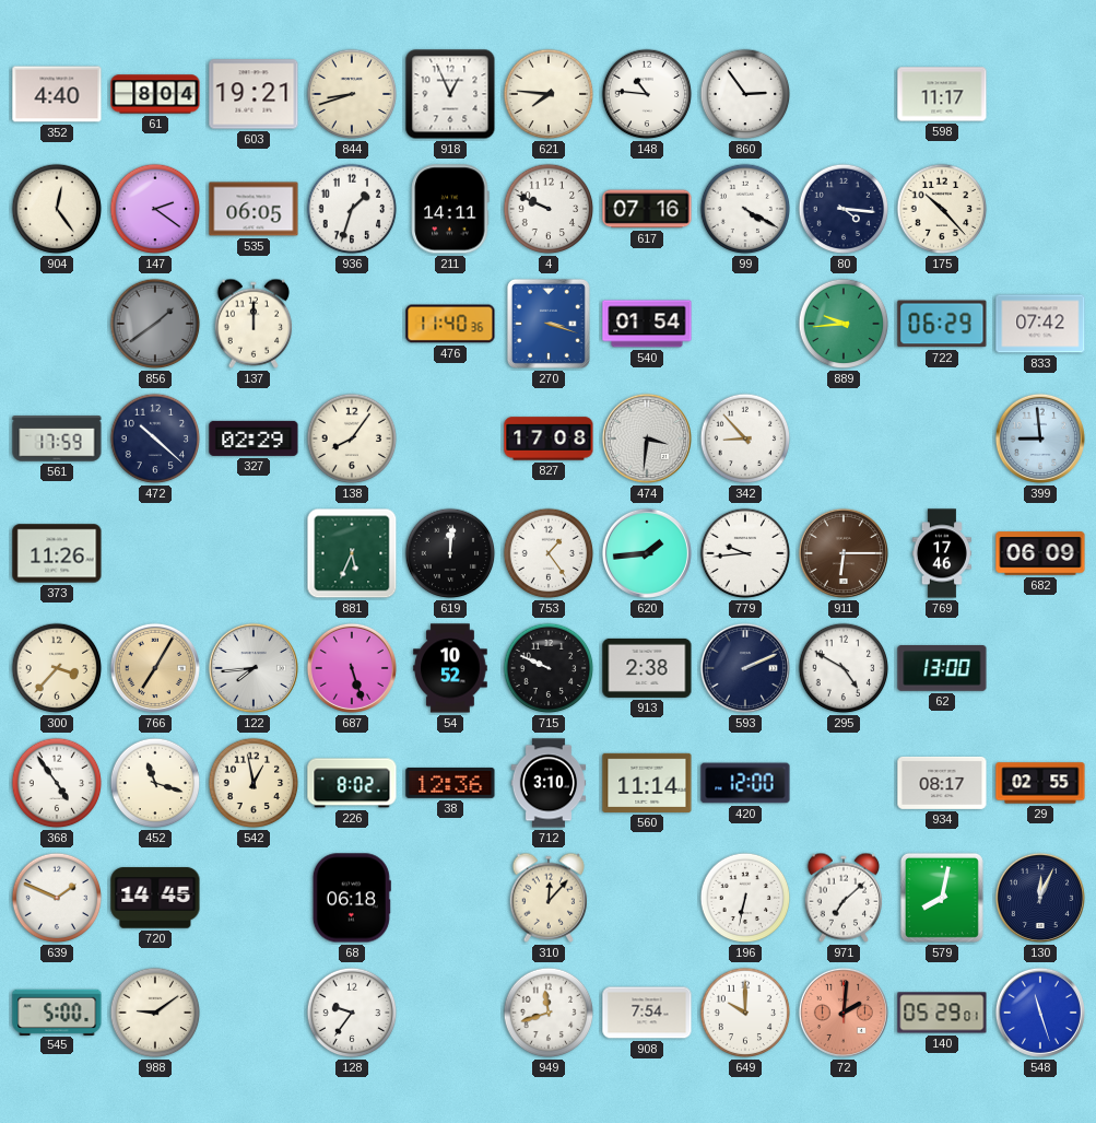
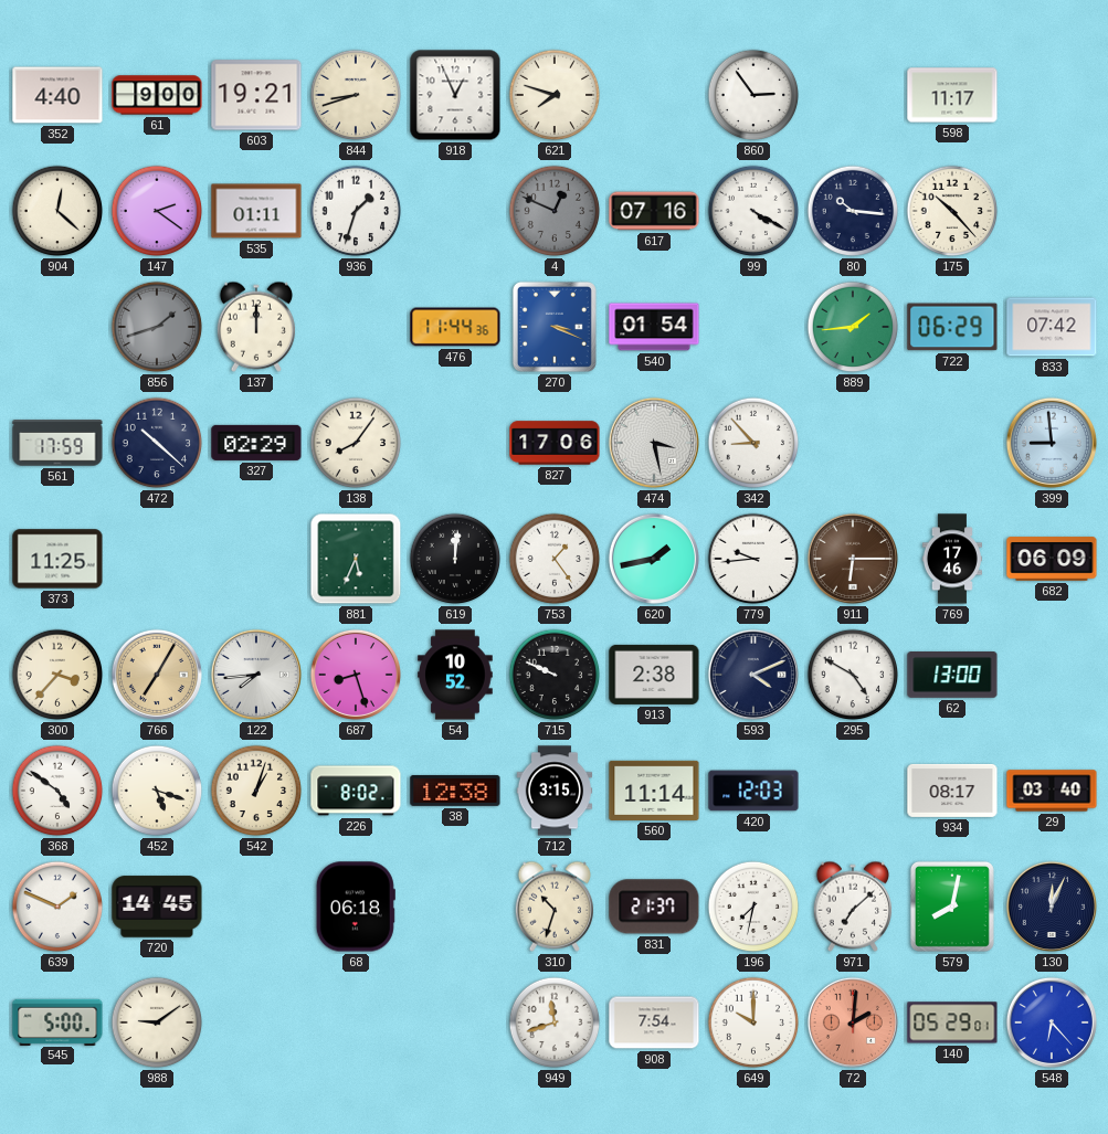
61: 8:04 -> 9:00 (157, 95)
621: 7:46 -> 7:48 (555, 95)
148: 10:46 -> none (647, 94)
904: 12:24 -> 12:22 (57, 211)
535: 06:05 -> 01:11 (256, 211)
211: 14:11 -> none (450, 209)
4: 9:49 -> 12:49 (555, 211)
4 dial: white -> grey (555, 211)
80: 4:16 -> 10:16 (853, 211)
856: 1:39 -> 1:42 (157, 327)
476: 11:40 -> 11:44 (455, 327)
270: 3:18 -> 3:19 (555, 327)
889: 9:44 -> 1:44 (853, 327)
827: 17:08 -> 17:06 (555, 443)
474: 3:31 -> 3:28 (654, 443)
373: 11:26 -> 11:25 (57, 559)
620: 1:44 -> 1:43 (654, 559)
687: 5:27 -> 8:27 (356, 675)
593: 2:11 -> 4:11 (753, 675)
368: 4:54 -> 4:51 (57, 791)
452: 11:18 -> 5:18 (157, 791)
542: 12:58 -> 1:03 (256, 791)
38: 12:36 -> 12:38 (455, 791)
712: 3:10 -> 3:15 (555, 791)
420: 12:00 -> 12:03 (753, 791)
29: 02:55 -> 03:40 (1052, 791)
310: 12:07 -> 10:33 (553, 907)
831: none -> 21:37 (654, 907)
196: 6:32 -> 7:32 (753, 907)
128: 9:36 -> none (352, 1013)
548: 11:27 -> 6:23 (1052, 1022)
